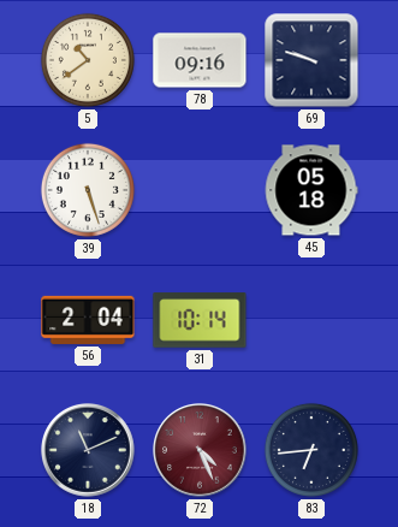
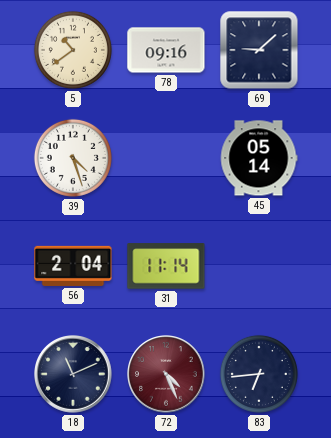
69: 9:48 -> 9:08 (259, 50)
39: 5:27 -> 4:27 (73, 158)
45: 05:18 -> 05:14 (259, 158)
31: 10:14 -> 11:14 (166, 266)
